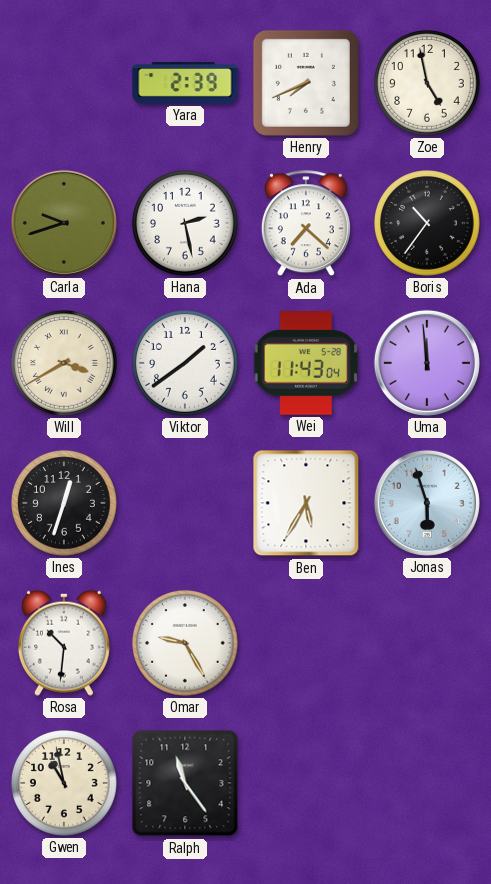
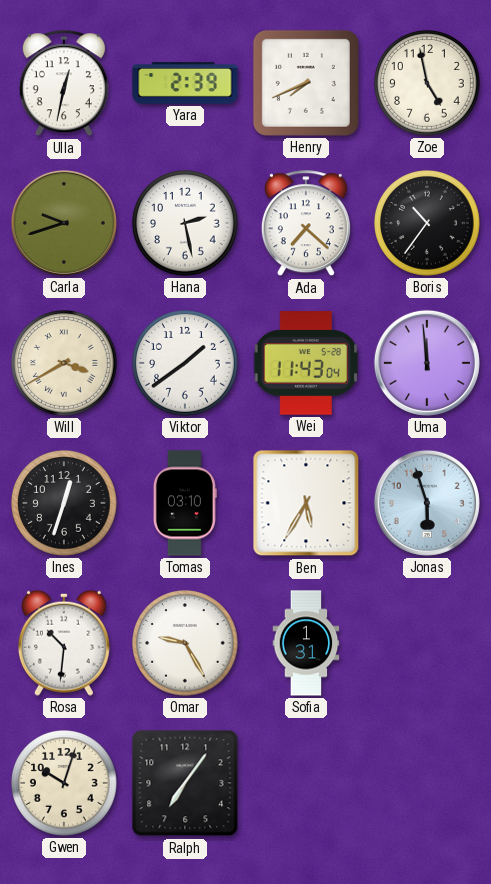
Ulla: none -> 12:32 (64, 84)
Tomas: none -> 03:10 (185, 503)
Sofia: none -> 1:31 (306, 643)
Gwen: 10:58 -> 10:03 (64, 783)
Ralph: 11:24 -> 7:06 (185, 783)
